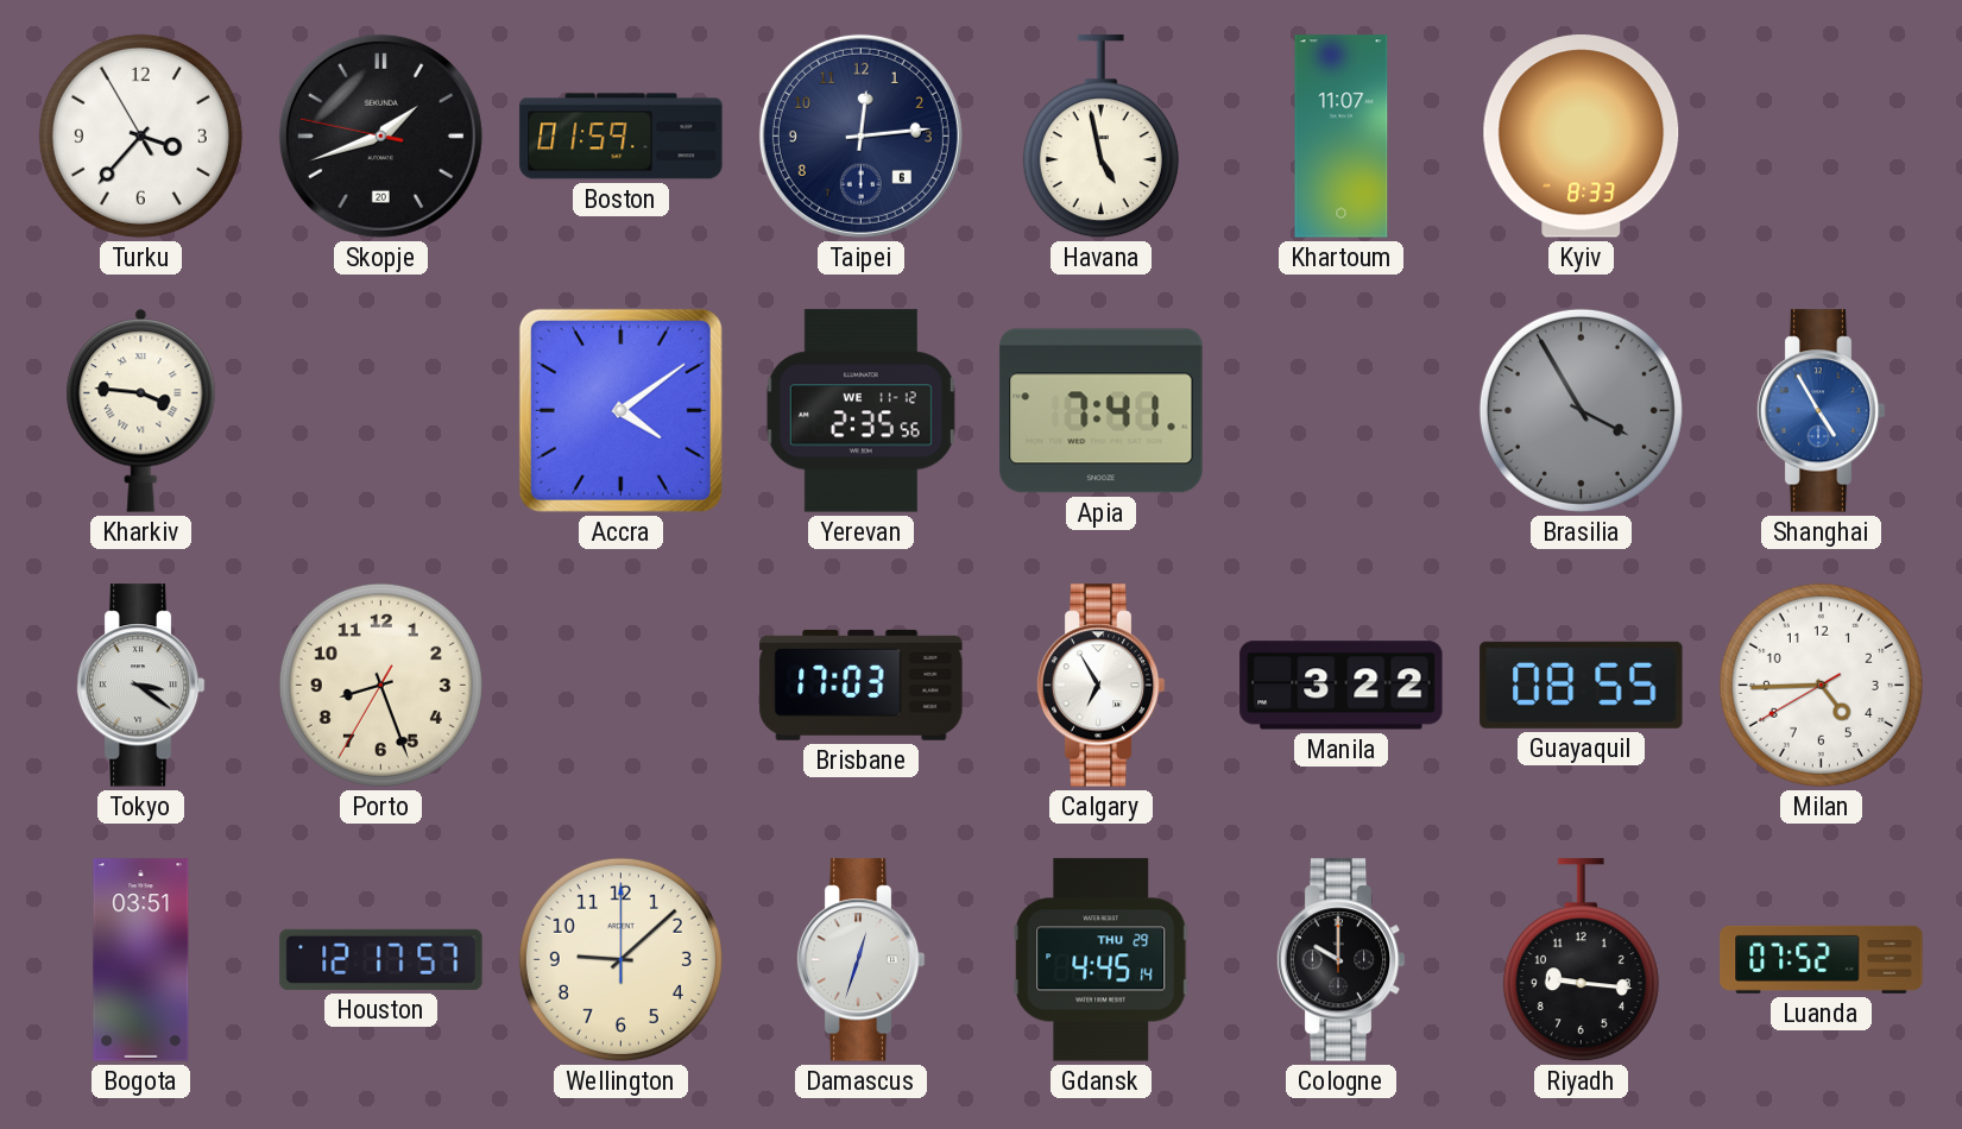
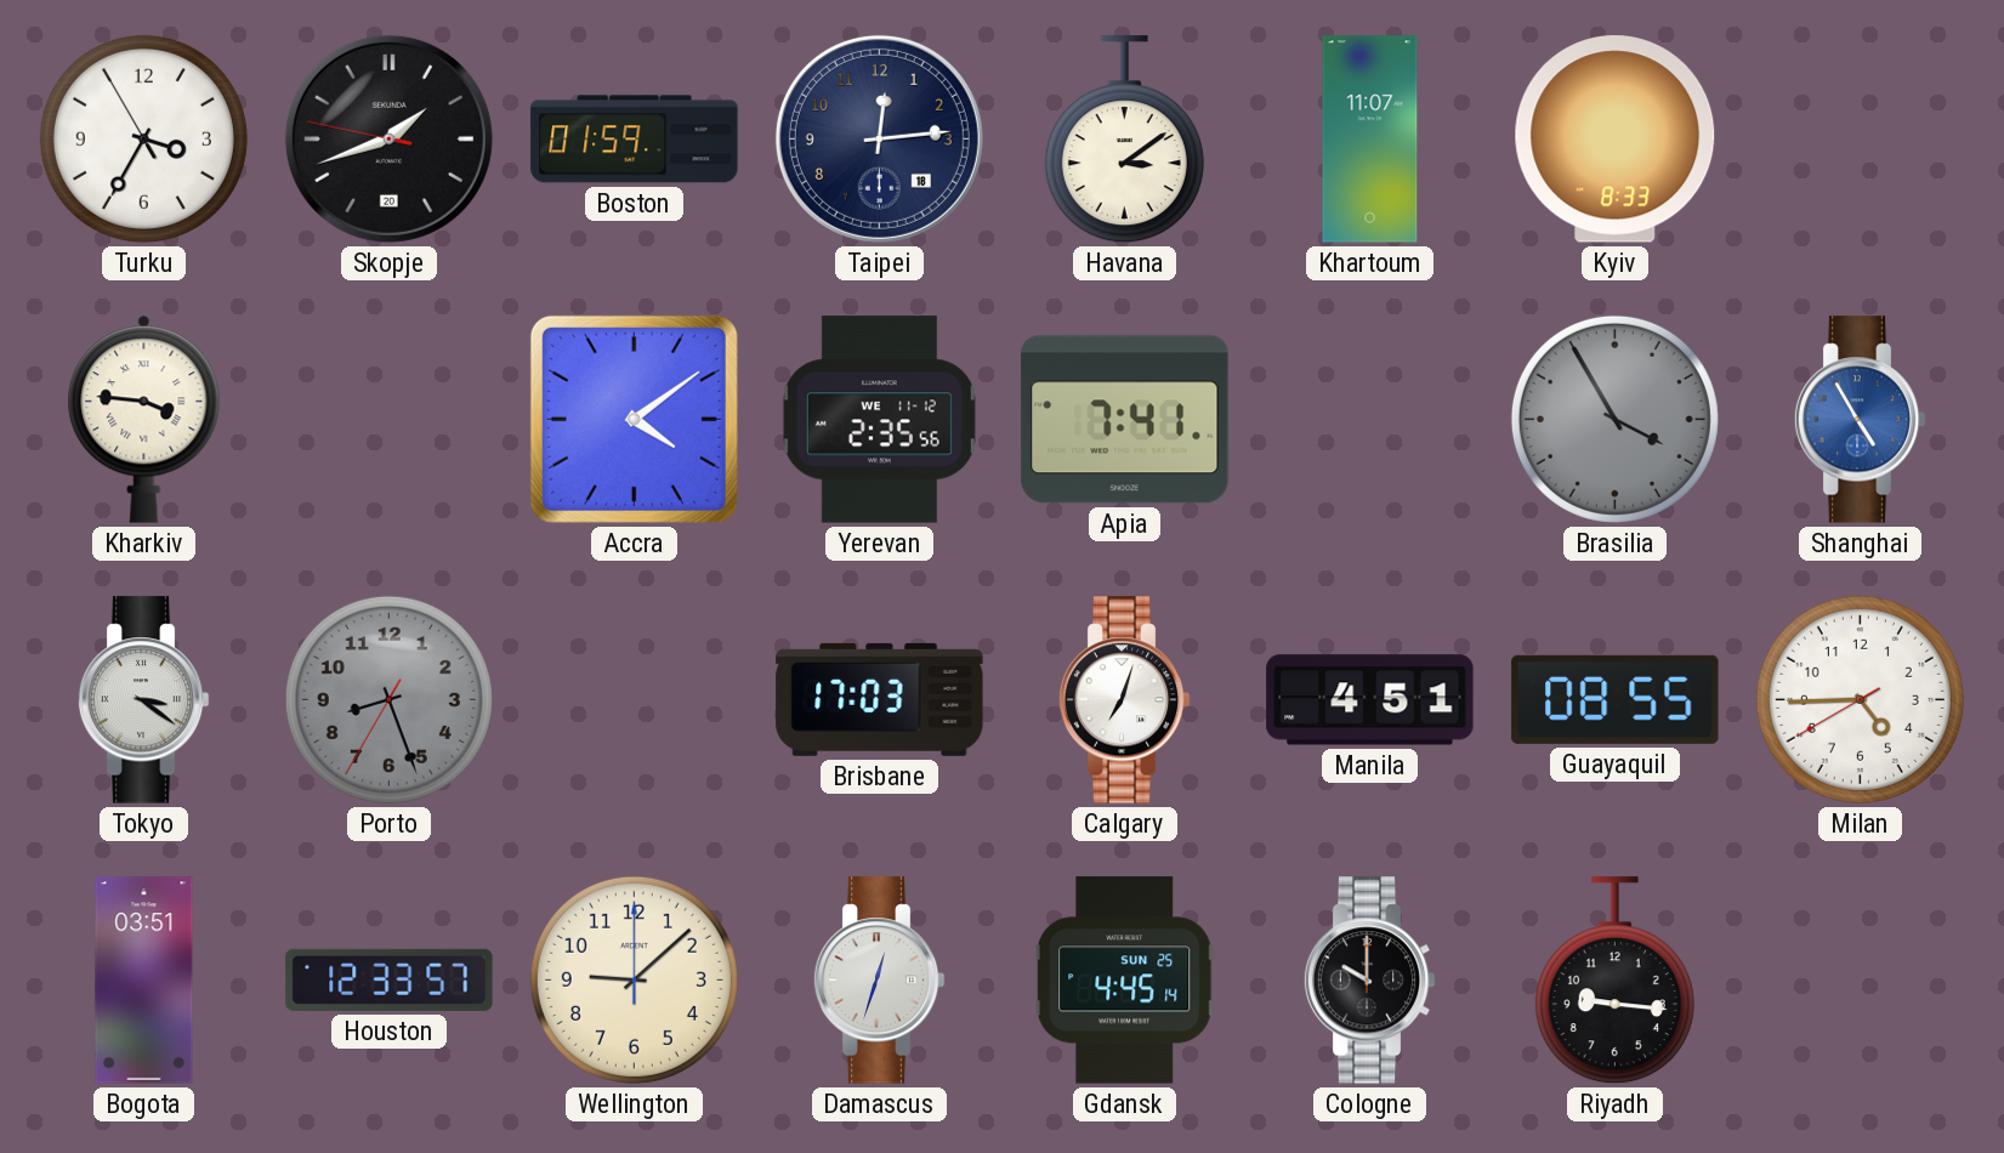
Turku: 3:36 -> 3:34 (143, 138)
Taipei date: 6 -> 18 (879, 138)
Havana: 4:58 -> 3:09 (1124, 140)
Porto dial: cream -> grey (388, 699)
Calgary: 6:55 -> 7:03 (1124, 700)
Manila: 3:22 -> 4:51 (1370, 700)
Houston: 12:17 -> 12:33 (390, 979)
Gdansk date: THU 29 -> SUN 25 (1125, 981)
Luanda: 07:52 -> none (1822, 959)
